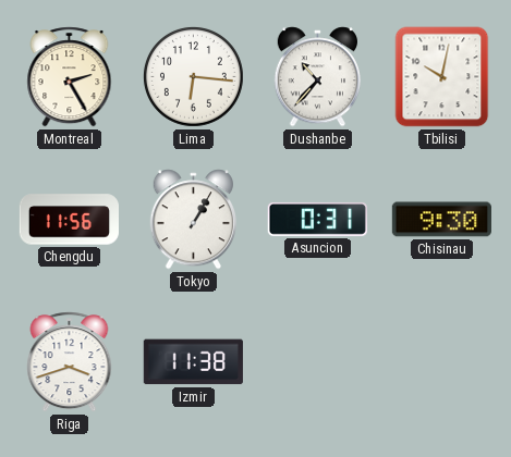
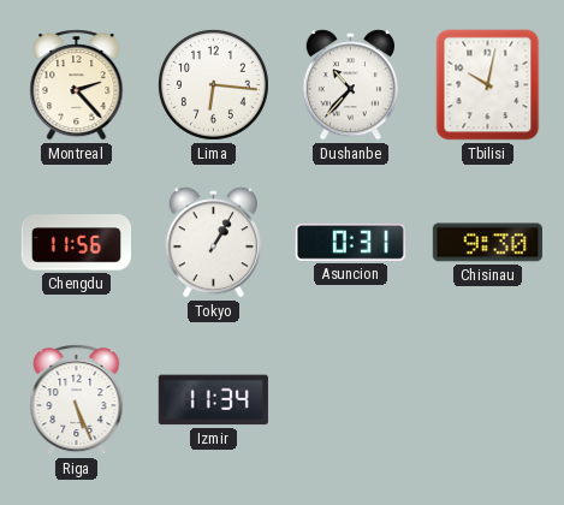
Montreal: 2:25 -> 2:23 (77, 85)
Riga: 3:42 -> 5:26 (77, 400)
Izmir: 11:38 -> 11:34 (213, 400)
